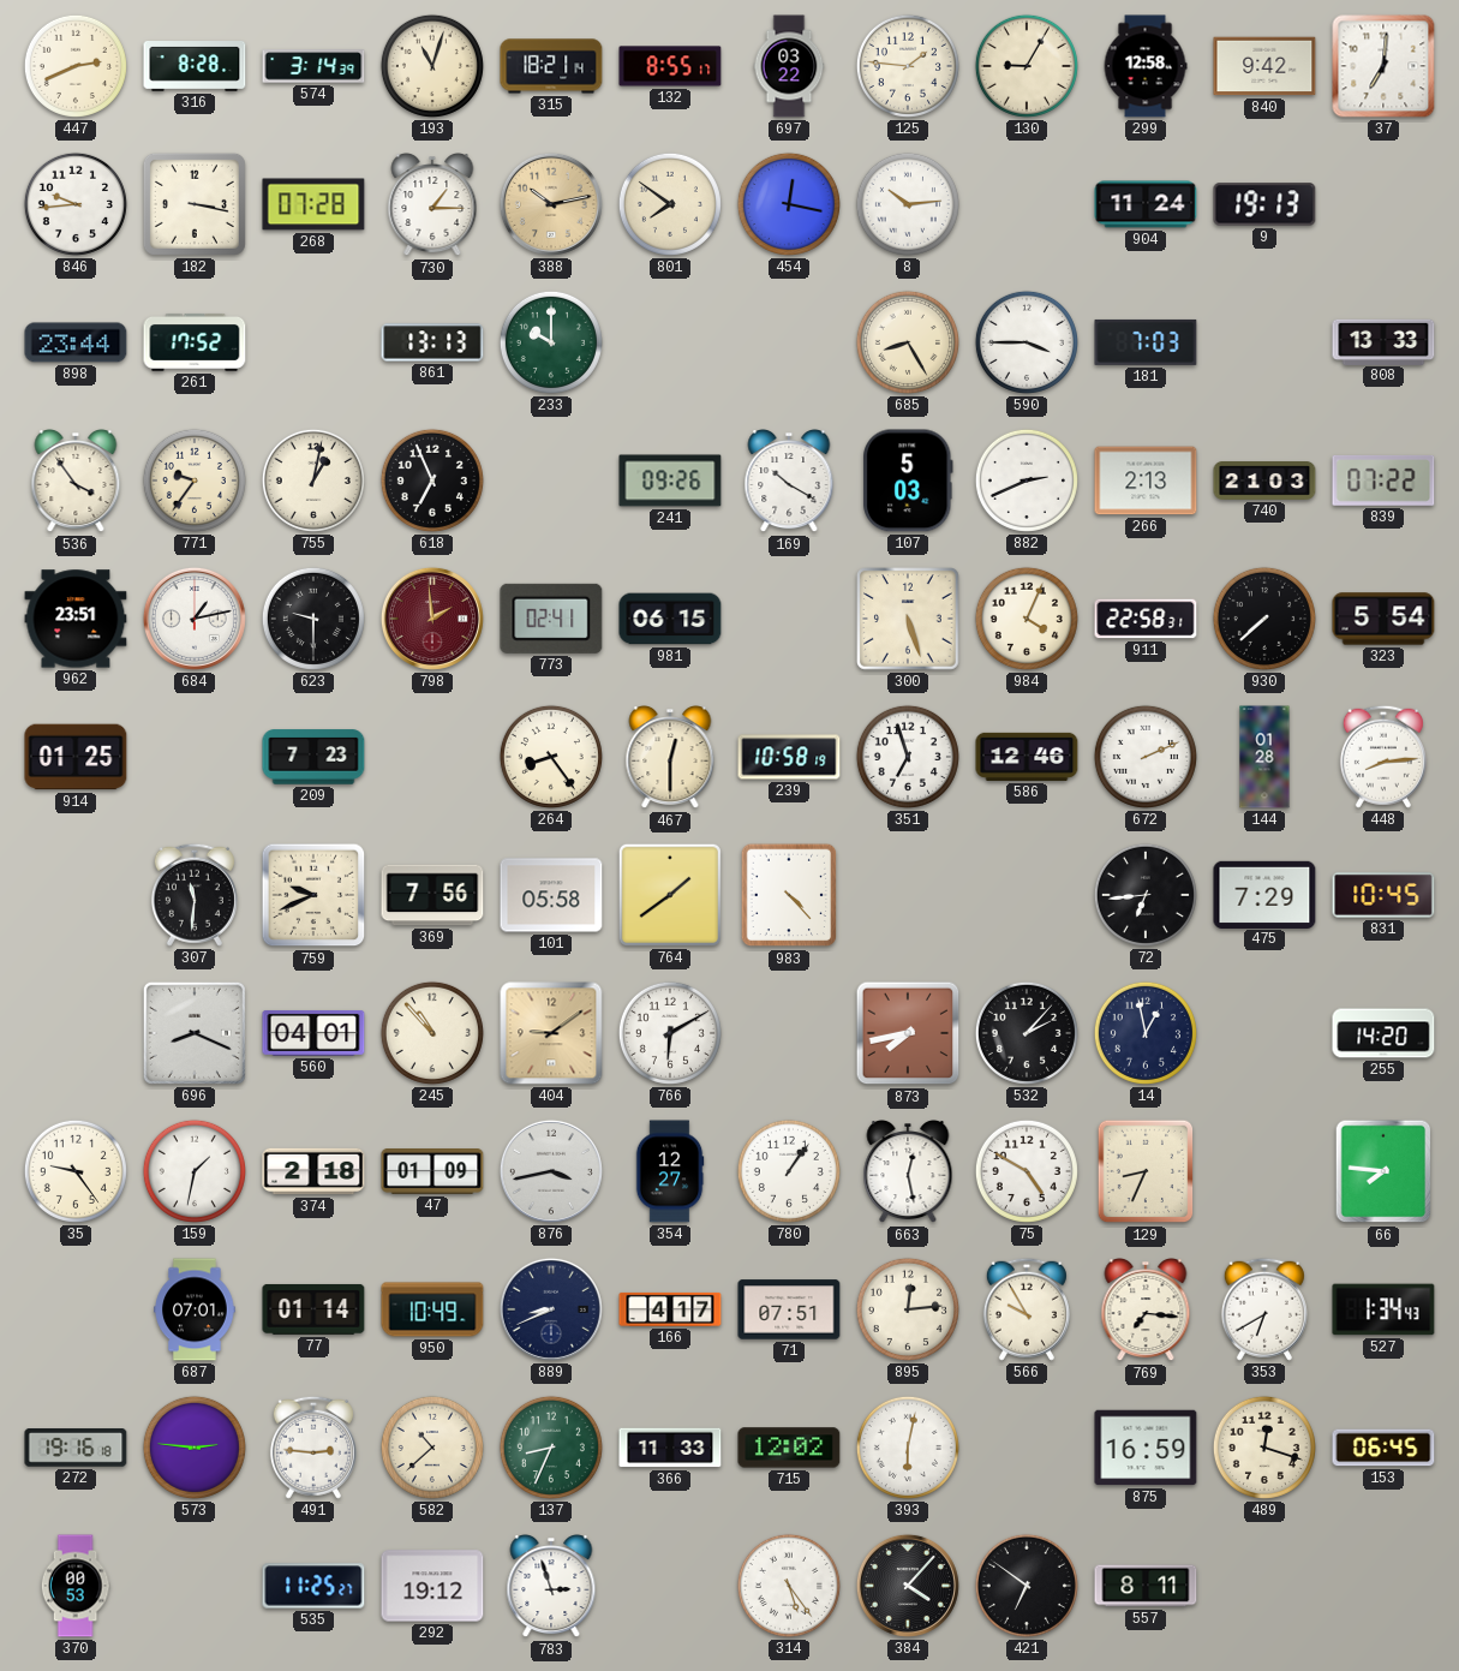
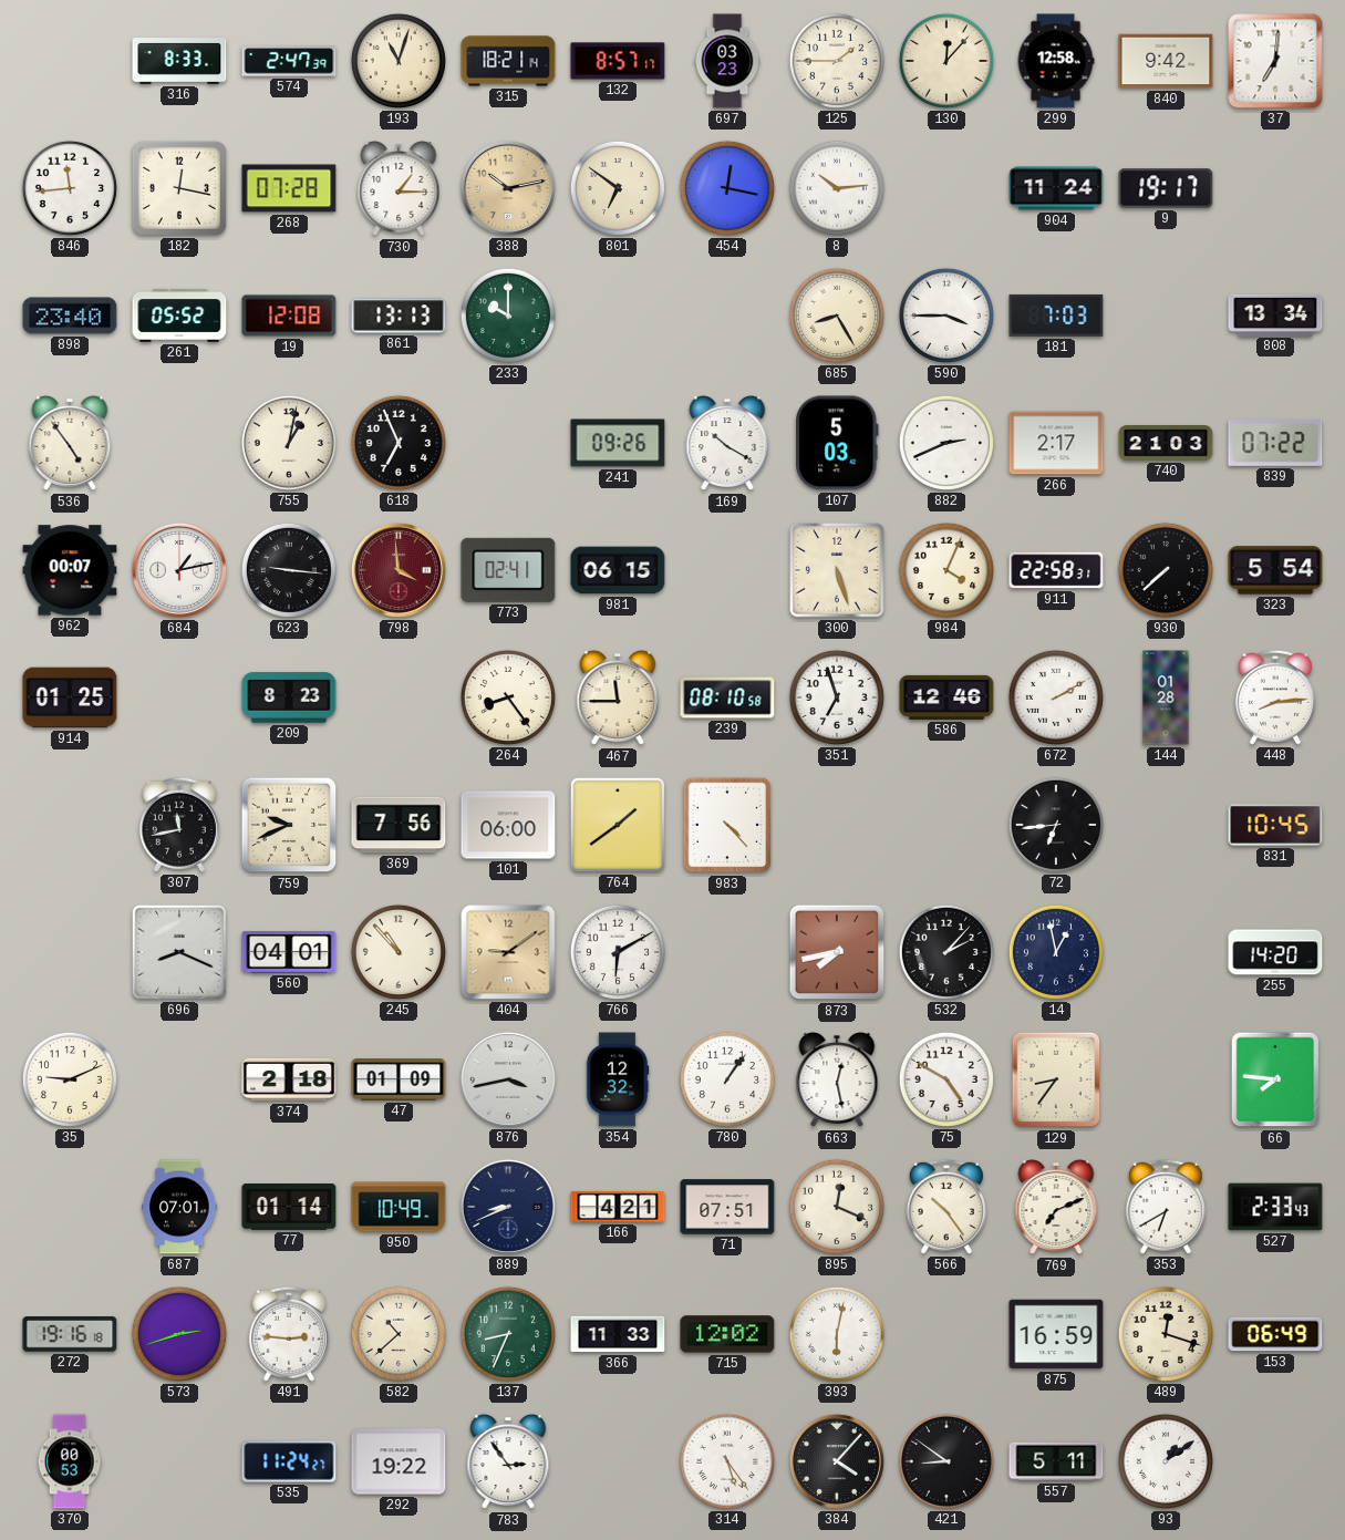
447: 2:41 -> none (76, 66)
316: 8:28 -> 8:33 (179, 62)
574: 3:14 -> 2:47 (289, 61)
132: 8:55 -> 8:57 (618, 61)
697: 03:22 -> 03:23 (727, 61)
125: 1:46 -> 1:45 (837, 61)
130: 9:05 -> 12:07 (946, 61)
846: 9:44 -> 11:44 (70, 188)
182: 3:17 -> 12:17 (179, 188)
801: 7:51 -> 6:51 (618, 188)
9: 19:13 -> 19:17 (1166, 188)
898: 23:44 -> 23:40 (70, 316)
261: 17:52 -> 05:52 (179, 316)
19: none -> 12:08 (289, 316)
808: 13:33 -> 13:34 (1275, 314)
536: 3:54 -> 4:54 (70, 444)
771: 9:36 -> none (195, 481)
266: 2:13 -> 2:17 (1056, 443)
962: 23:51 -> 00:07 (70, 570)
623: 9:30 -> 9:16 (289, 570)
798: 1:59 -> 3:59 (399, 570)
209: 7:23 -> 8:23 (289, 697)
467: 12:30 -> 11:45 (618, 699)
239: 10:58 -> 08:10 (727, 697)
672: 2:11 -> 2:10 (1056, 697)
307: 11:31 -> 11:43 (179, 825)
101: 05:58 -> 06:00 (508, 825)
475: 7:29 -> none (1264, 894)
35: 9:24 -> 9:11 (70, 1079)
159: 1:32 -> none (195, 1171)
354: 12:27 -> 12:32 (618, 1079)
129: 8:34 -> 8:36 (1056, 1079)
166: 4:17 -> 4:21 (618, 1207)
895: 12:14 -> 12:19 (837, 1207)
566: 9:55 -> 10:24 (946, 1207)
769: 7:16 -> 7:11 (1056, 1208)
527: 1:34 -> 2:33 (1275, 1207)
573: 2:46 -> 2:42 (179, 1334)
153: 06:45 -> 06:49 (1275, 1334)
535: 11:25 -> 11:24 (289, 1461)
292: 19:12 -> 19:22 (399, 1461)
783: 2:57 -> 2:54 (508, 1463)
421: 6:51 -> 8:51 (946, 1461)
557: 8:11 -> 5:11 (1056, 1461)
93: none -> 1:09 (1166, 1461)
